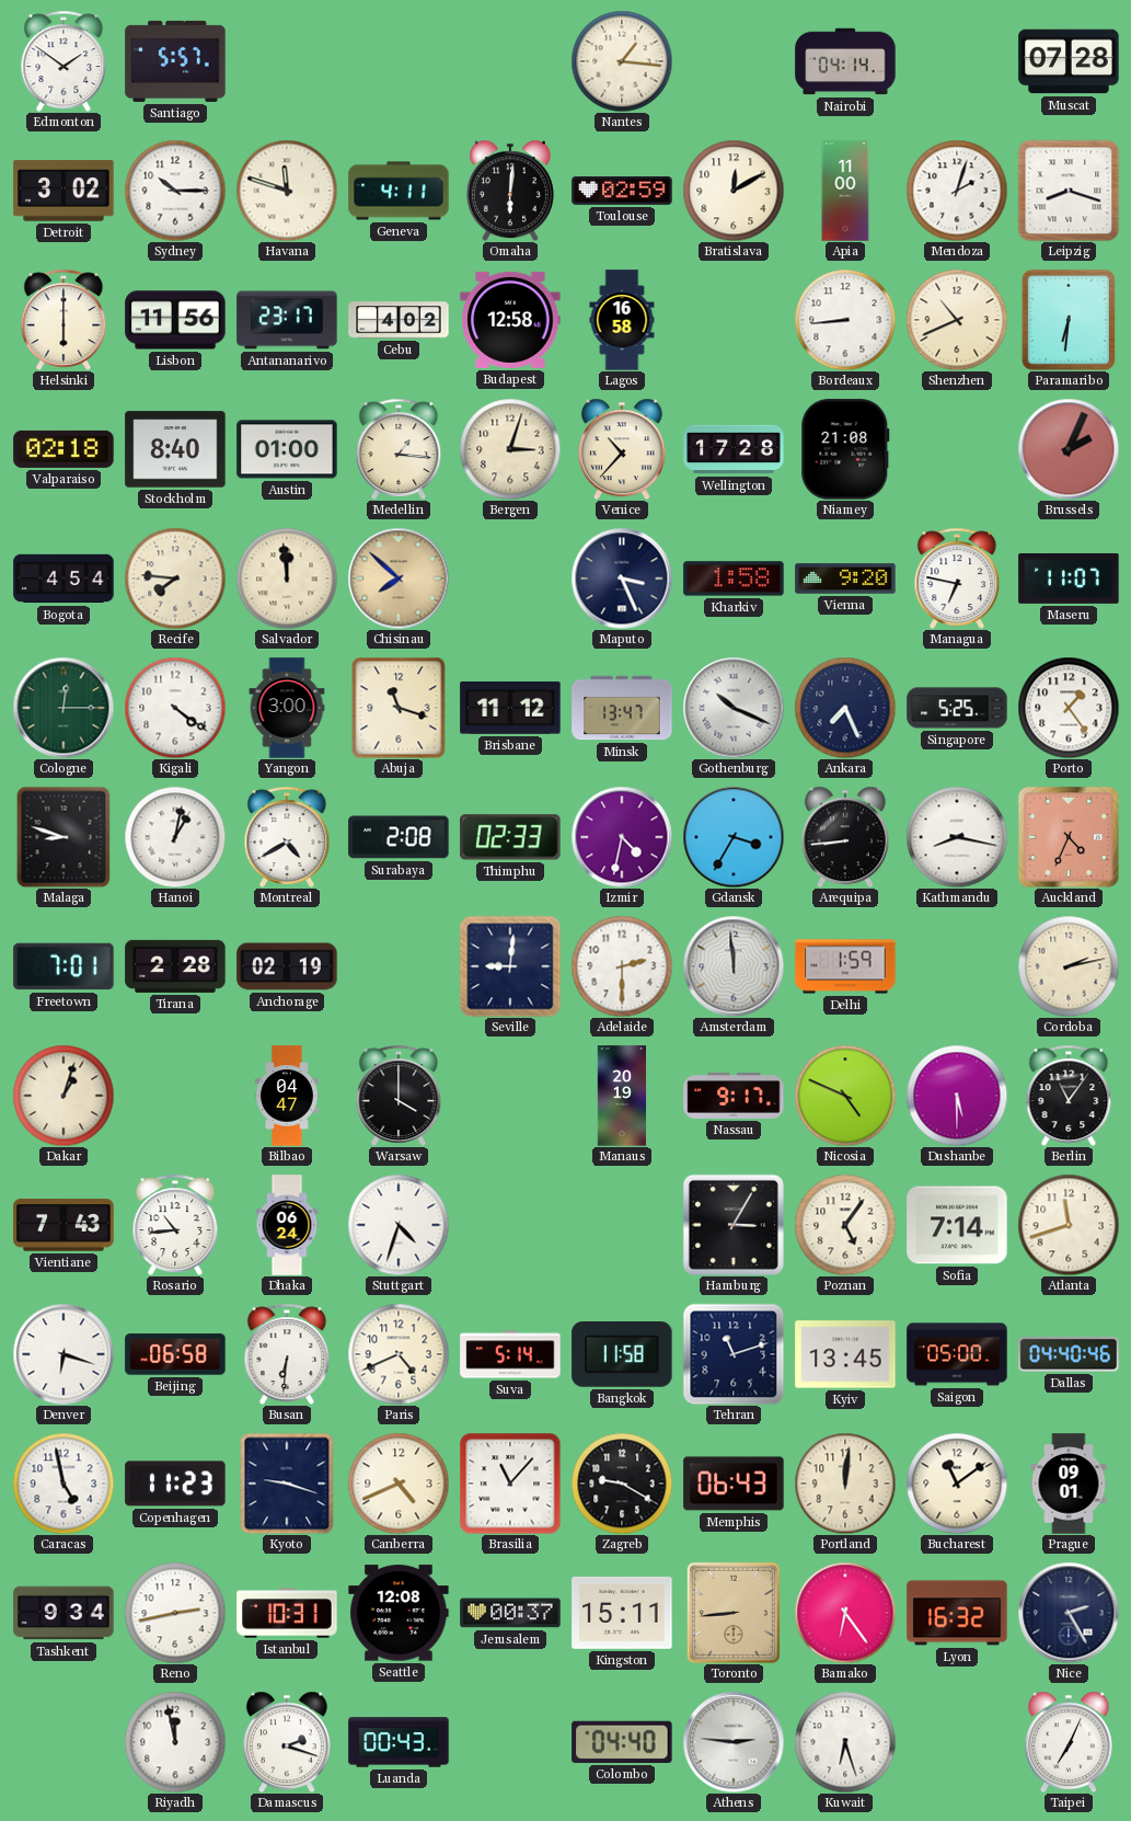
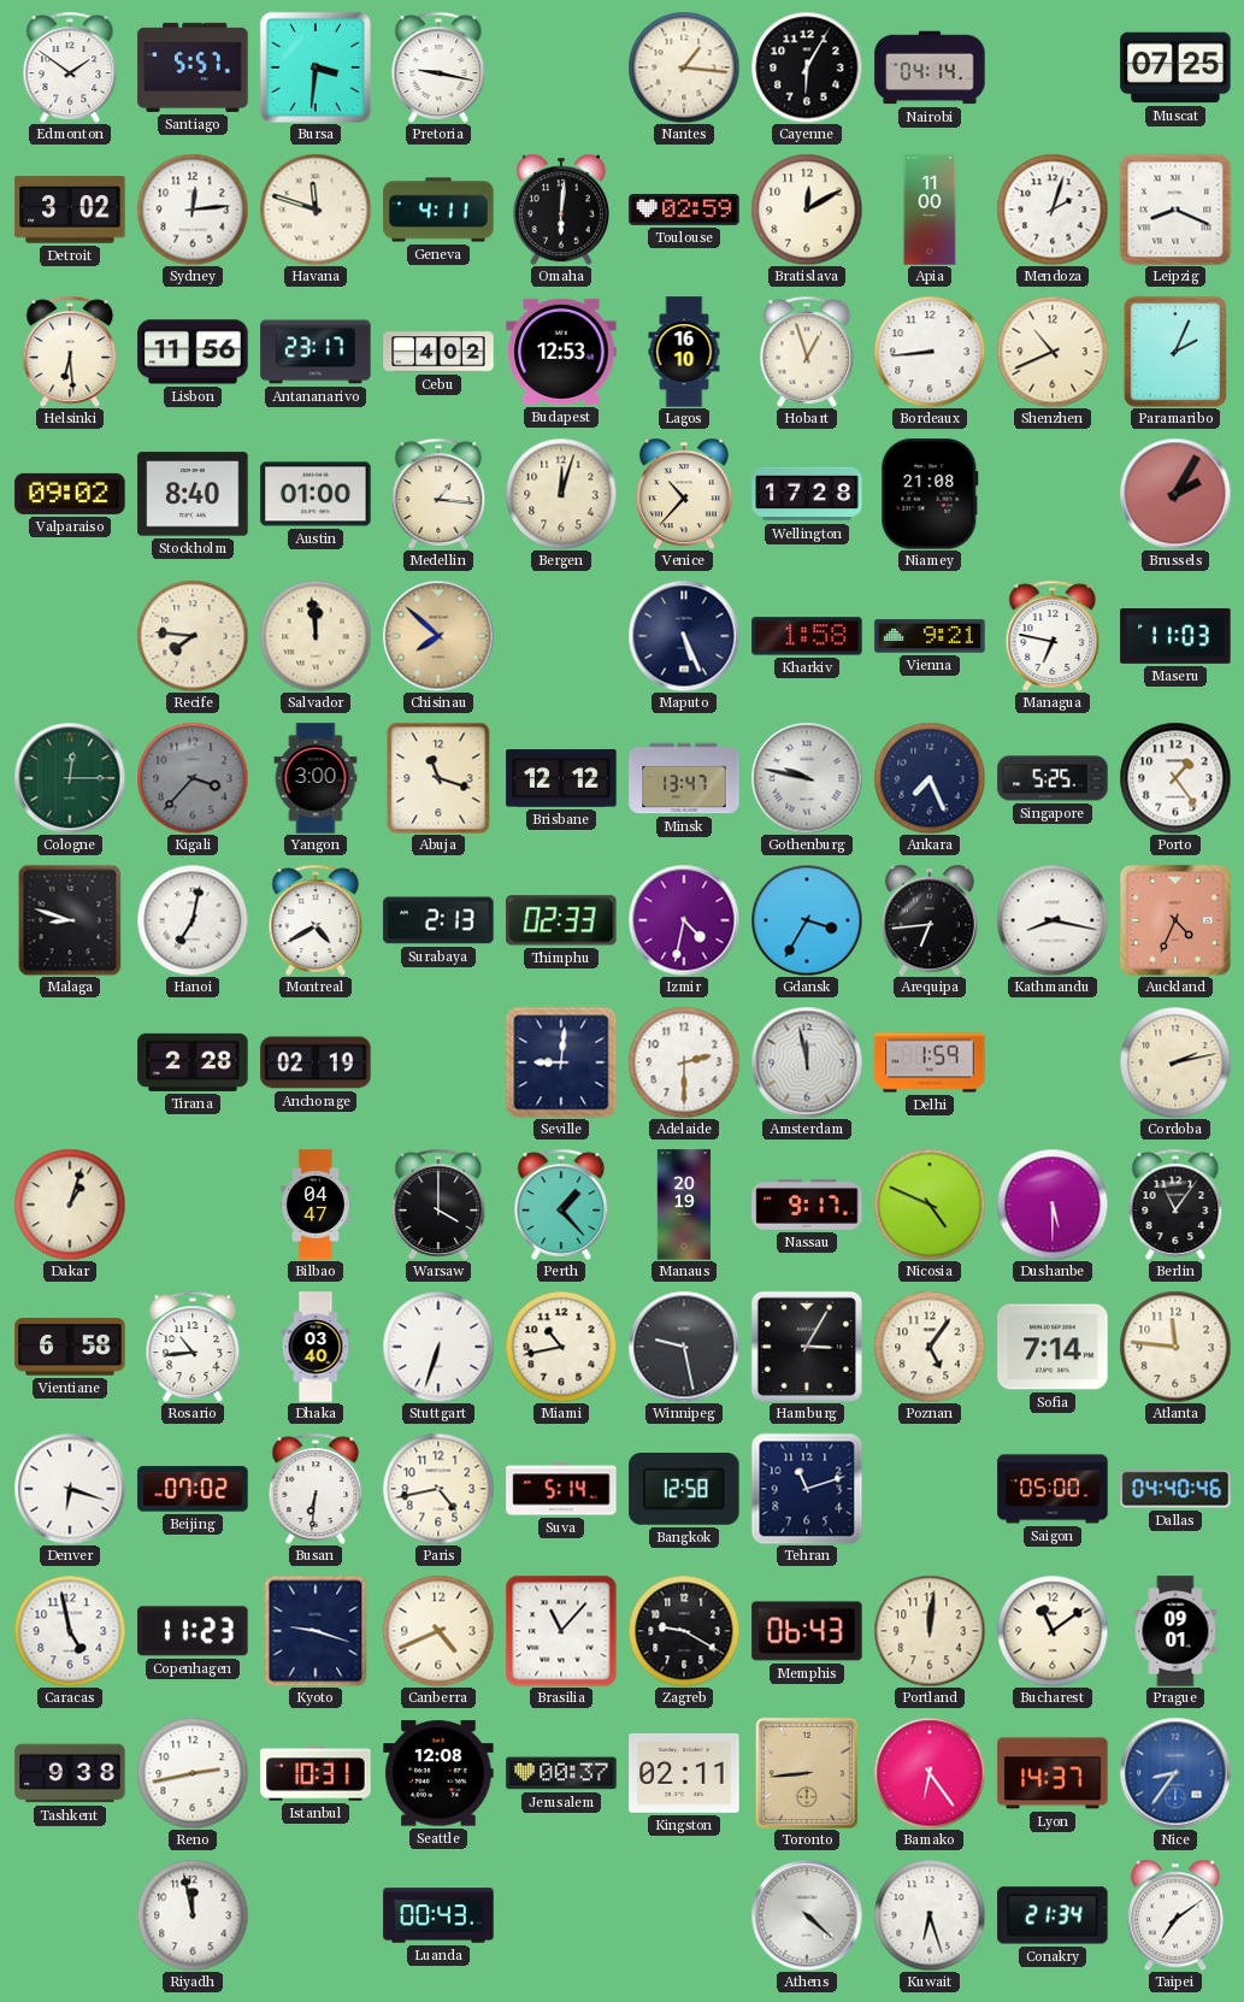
Bursa: none -> 3:31 (316, 67)
Pretoria: none -> 9:17 (438, 67)
Cayenne: none -> 6:05 (807, 67)
Muscat: 07:28 -> 07:25 (1175, 67)
Sydney: 10:15 -> 12:14 (193, 210)
Leipzig: 8:18 -> 8:19 (1175, 210)
Helsinki: 6:00 -> 6:29 (70, 352)
Budapest: 12:58 -> 12:53 (561, 352)
Lagos: 16:58 -> 16:10 (684, 352)
Hobart: none -> 12:57 (807, 352)
Paramaribo: 6:31 -> 2:04 (1175, 352)
Valparaiso: 02:18 -> 09:02 (70, 494)
Bergen: 3:03 -> 12:03 (561, 494)
Brussels: 2:04 -> 2:05 (1175, 494)
Bogota: 4:54 -> none (64, 579)
Maputo: 3:26 -> 5:26 (684, 636)
Vienna: 9:20 -> 9:21 (930, 636)
Maseru: 11:07 -> 11:03 (1175, 636)
Kigali: 4:21 -> 3:37 (193, 778)
Kigali dial: white -> grey (193, 778)
Brisbane: 11:12 -> 12:12 (561, 778)
Gothenburg: 10:19 -> 9:47 (807, 778)
Hanoi: 1:02 -> 7:02 (193, 920)
Surabaya: 2:08 -> 2:13 (438, 920)
Arequipa: 8:44 -> 6:44 (930, 920)
Freetown: 7:01 -> none (64, 966)
Amsterdam: 11:59 -> 11:58 (807, 1062)
Perth: none -> 1:23 (561, 1205)
Vientiane: 7:43 -> 6:58 (70, 1347)
Dhaka: 06:24 -> 03:40 (316, 1347)
Stuttgart: 4:33 -> 6:33 (438, 1347)
Miami: none -> 10:43 (561, 1347)
Winnipeg: none -> 9:28 (684, 1347)
Atlanta: 11:42 -> 11:46 (1175, 1347)
Beijing: 06:58 -> 07:02 (193, 1489)
Paris: 4:41 -> 4:43 (438, 1489)
Bangkok: 11:58 -> 12:58 (684, 1490)
Kyiv: 13:45 -> none (845, 1354)
Tashkent: 9:34 -> 9:38 (70, 1773)
Kingston: 15:11 -> 02:11 (684, 1773)
Lyon: 16:32 -> 14:37 (1053, 1773)
Nice: 2:25 -> 8:36 (1175, 1773)
Nice dial: navy -> blue (1175, 1773)
Damascus: 2:18 -> none (287, 1742)
Colombo: 04:40 -> none (622, 1742)
Athens: 2:46 -> 4:22 (807, 1915)
Conakry: none -> 21:34 (1053, 1915)
Taipei: 7:04 -> 7:09 (1175, 1915)
